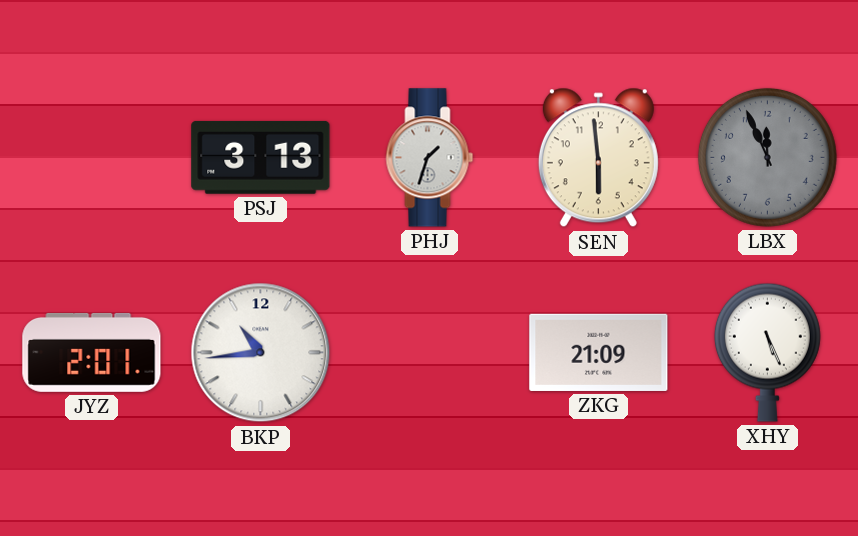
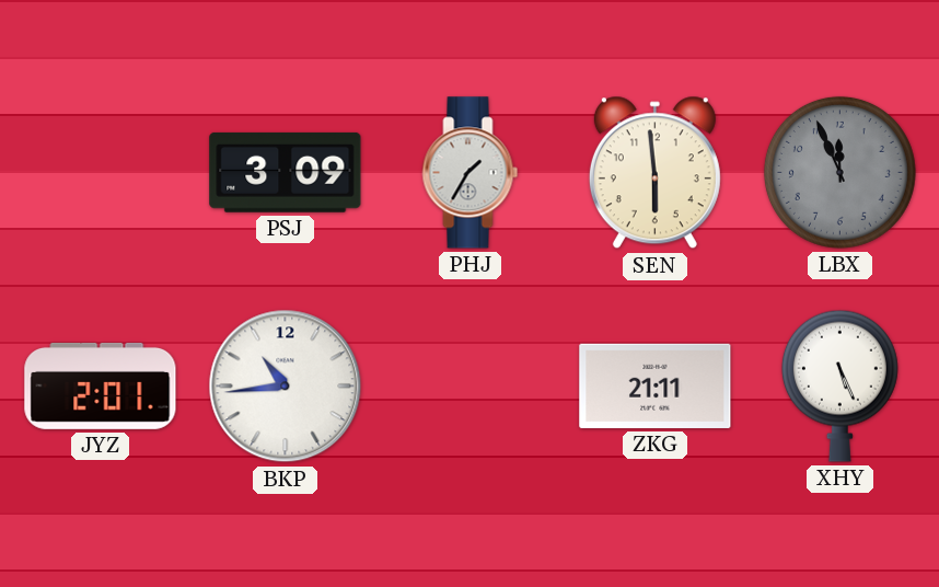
PSJ: 3:13 -> 3:09 (286, 172)
PHJ: 1:33 -> 1:35 (471, 173)
ZKG: 21:09 -> 21:11 (656, 385)
